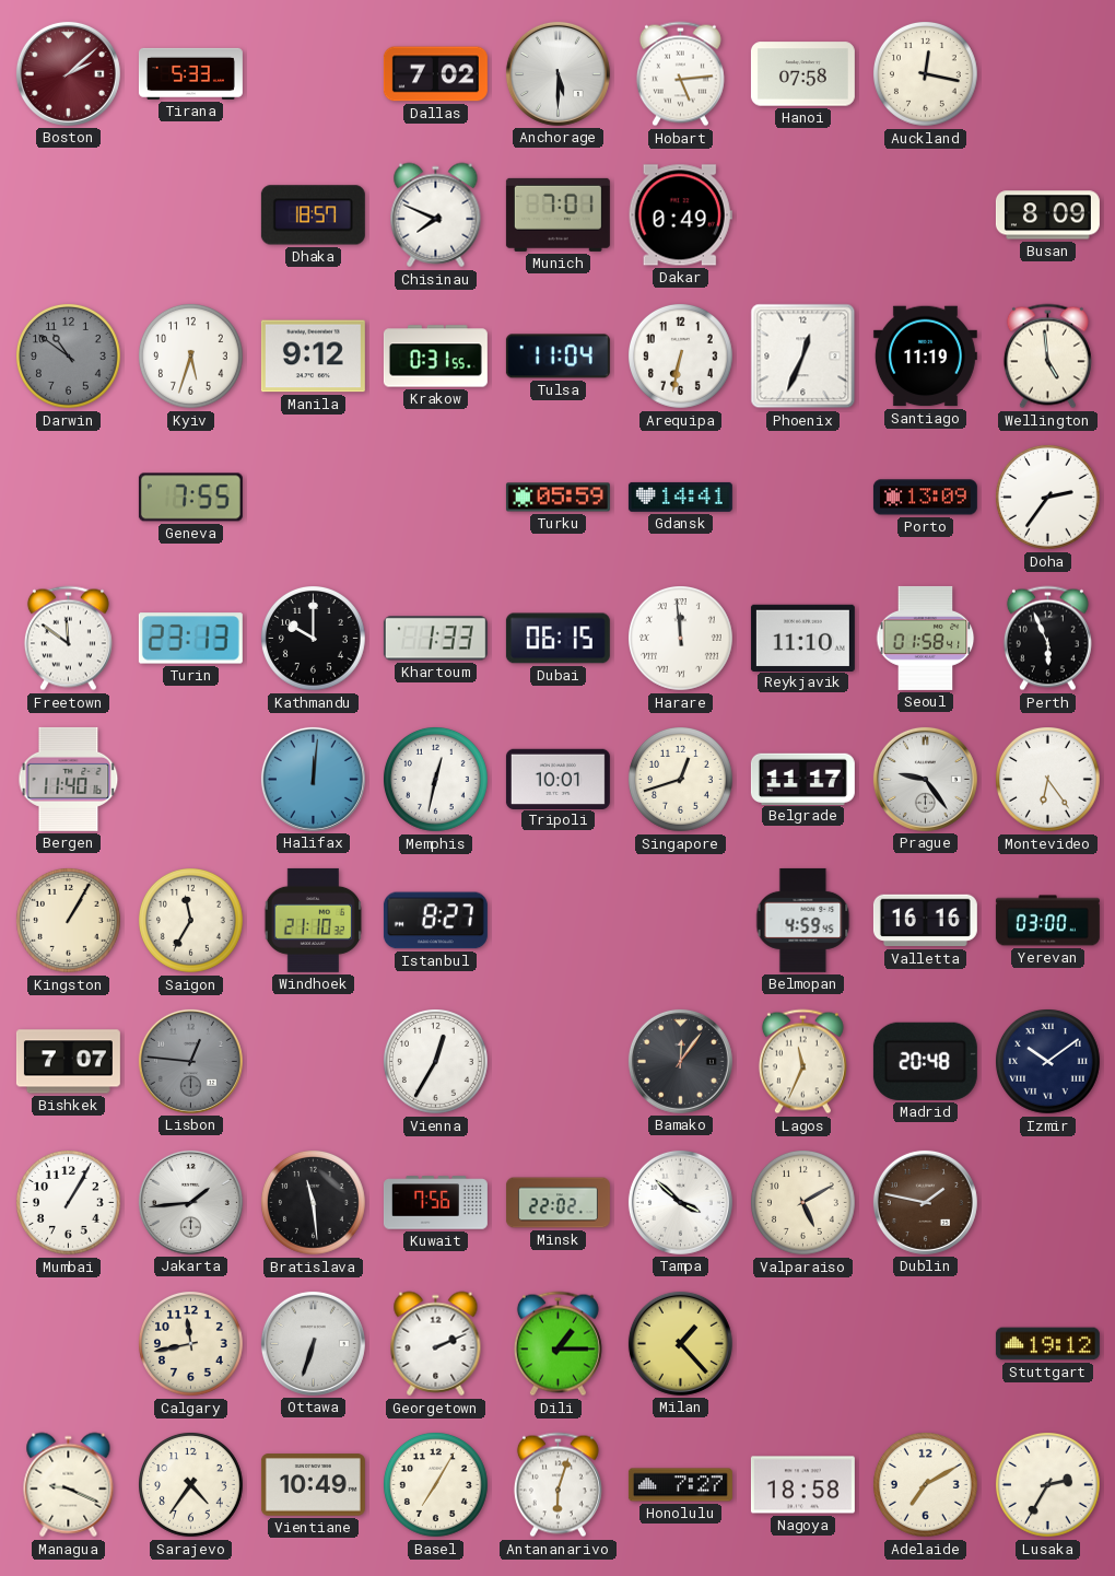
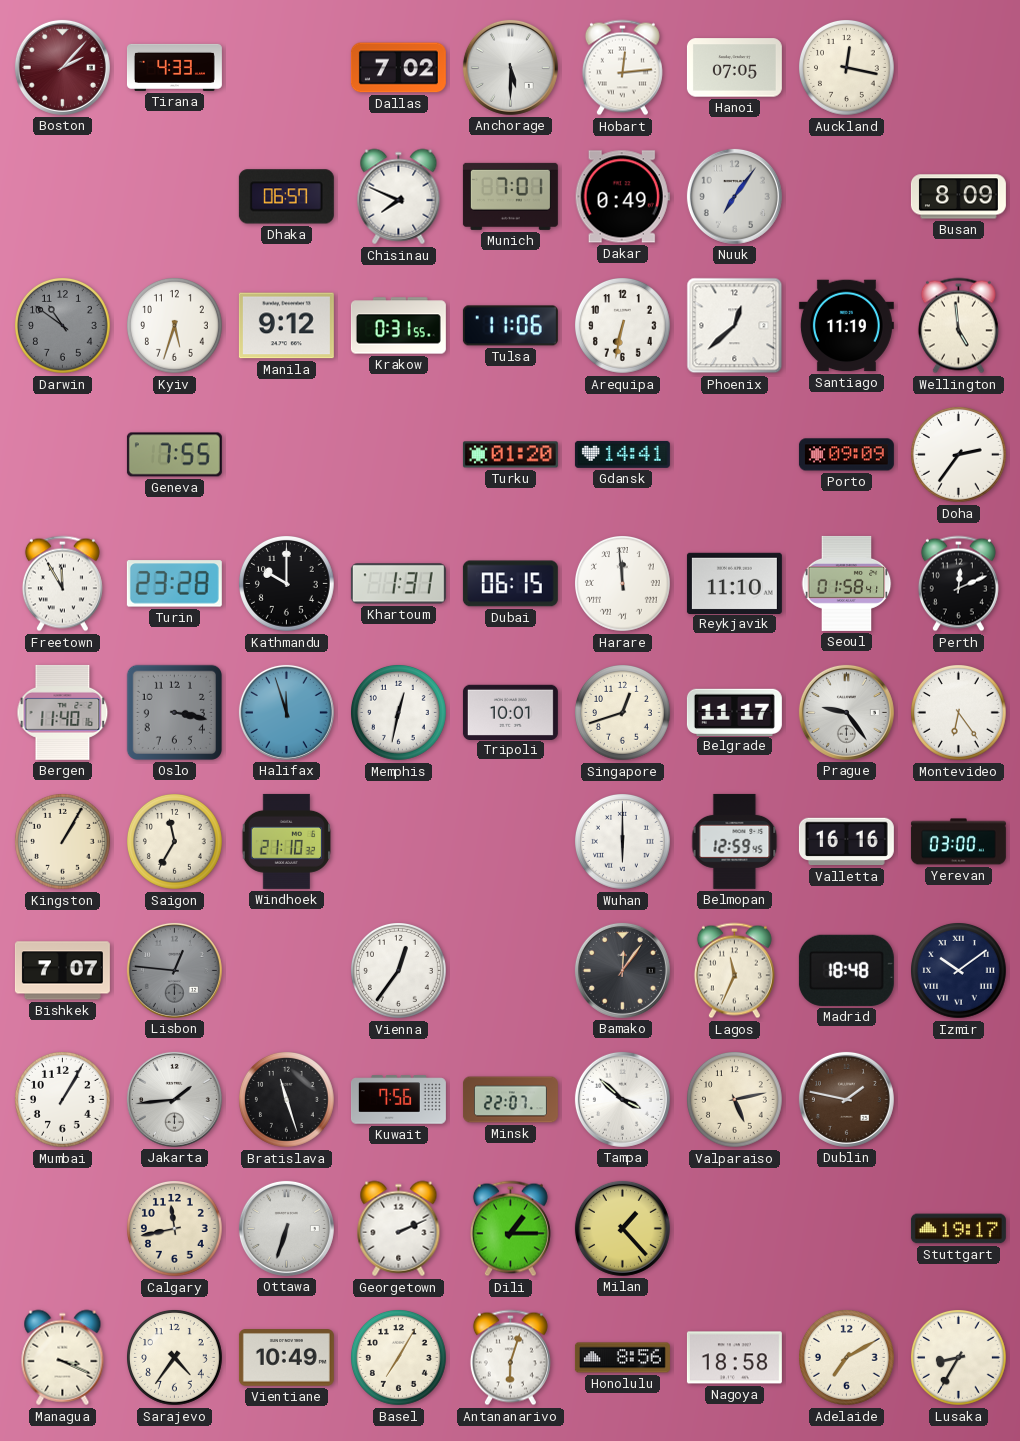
Boston: 2:08 -> 2:07 (62, 67)
Tirana: 5:33 -> 4:33 (174, 67)
Hobart: 5:14 -> 12:14 (622, 68)
Hanoi: 07:58 -> 07:05 (734, 68)
Dhaka: 18:57 -> 06:57 (286, 197)
Nuuk: none -> 7:06 (734, 196)
Tulsa: 11:04 -> 11:06 (510, 326)
Phoenix: 12:34 -> 12:38 (735, 326)
Turku: 05:59 -> 01:20 (510, 455)
Porto: 13:09 -> 09:09 (846, 455)
Freetown: 11:51 -> 11:55 (62, 584)
Turin: 23:13 -> 23:28 (174, 584)
Khartoum: 1:33 -> 1:31 (398, 584)
Perth: 5:56 -> 12:11 (958, 584)
Oslo: none -> 3:17 (174, 712)
Halifax: 12:01 -> 11:57 (286, 712)
Istanbul: 8:27 -> none (435, 921)
Wuhan: none -> 6:00 (623, 842)
Belmopan: 4:59 -> 12:59 (735, 841)
Vienna: 12:35 -> 12:36 (399, 971)
Madrid: 20:48 -> 18:48 (846, 970)
Bratislava: 11:29 -> 11:27 (287, 1100)
Minsk: 22:02 -> 22:07 (510, 1100)
Valparaiso: 5:10 -> 5:13 (735, 1100)
Stuttgart: 19:12 -> 19:17 (958, 1229)
Managua: 9:19 -> 3:19 (63, 1358)
Honolulu: 7:27 -> 8:56 (622, 1358)
Lusaka: 2:35 -> 8:35 (959, 1358)
